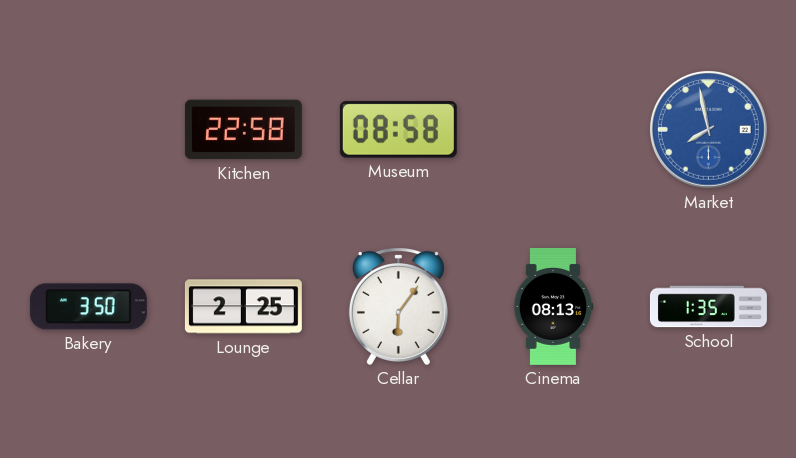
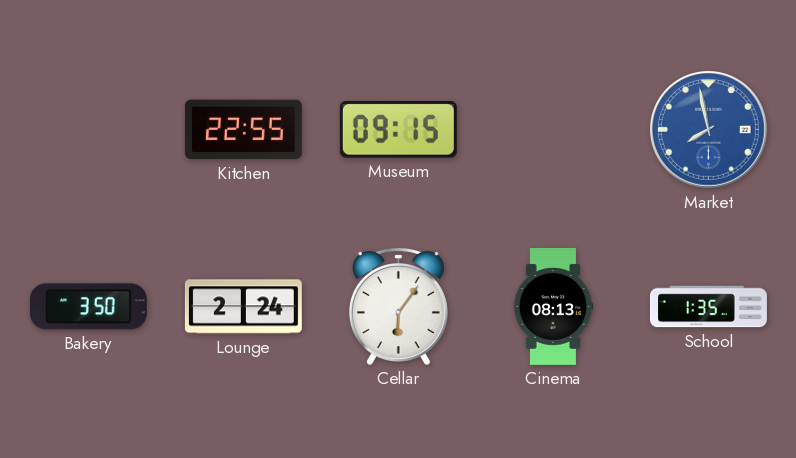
Kitchen: 22:58 -> 22:55 (243, 130)
Museum: 08:58 -> 09:15 (398, 130)
Lounge: 2:25 -> 2:24 (243, 307)
